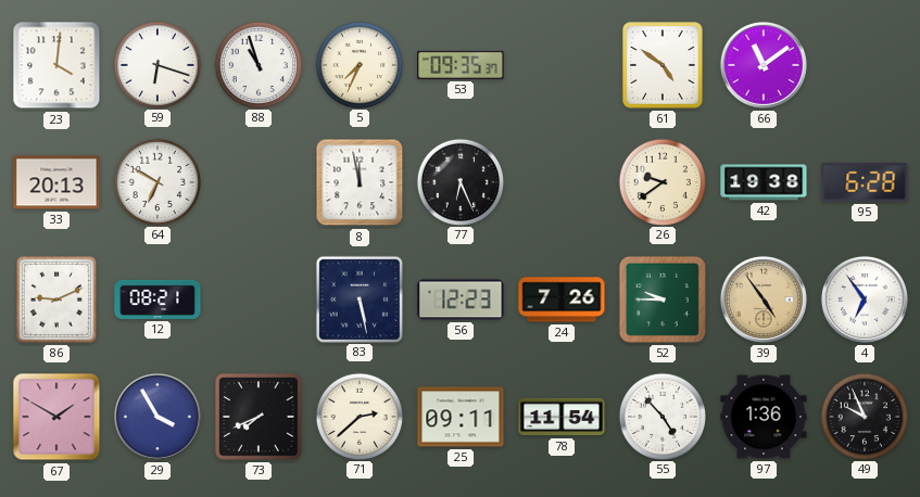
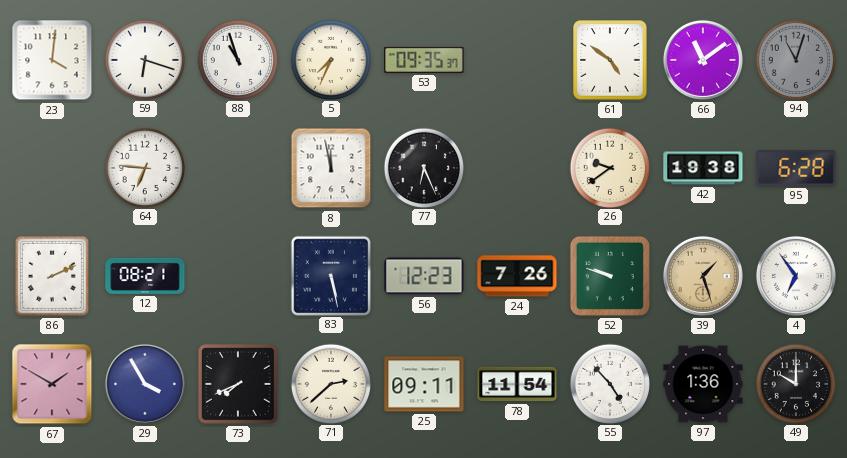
94: none -> 11:03 (795, 59)
33: 20:13 -> none (56, 182)
64: 6:50 -> 6:46 (144, 167)
86: 9:11 -> 2:11 (52, 276)
52: 9:45 -> 9:48 (610, 276)
39: 4:54 -> 1:27 (703, 276)
49: 9:56 -> 10:00 (795, 383)
